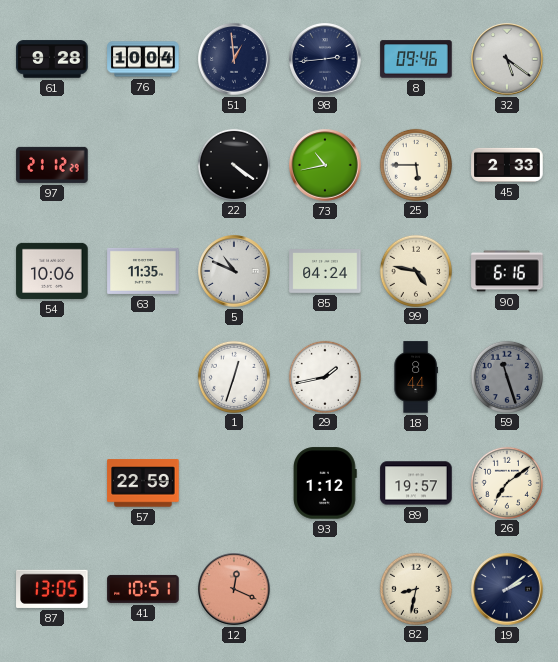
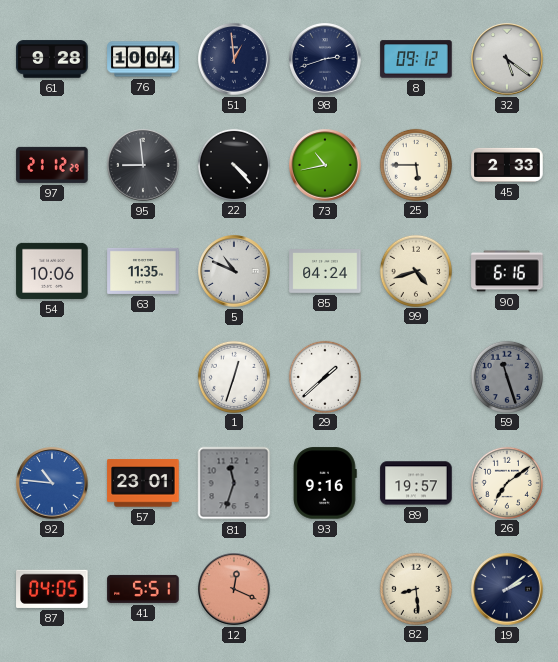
98: 2:44 -> 2:42 (325, 59)
8: 09:46 -> 09:12 (416, 59)
95: none -> 8:59 (143, 165)
22: 4:21 -> 4:23 (233, 164)
99: 4:47 -> 4:42 (415, 270)
29: 1:43 -> 1:38 (324, 376)
18: 8:44 -> none (416, 377)
92: none -> 10:46 (52, 483)
57: 22:59 -> 23:01 (143, 483)
81: none -> 11:33 (234, 483)
93: 1:12 -> 9:16 (326, 483)
87: 13:05 -> 04:05 (52, 589)
41: 10:51 -> 5:51 (143, 589)
82: 8:32 -> 8:29 (415, 588)
